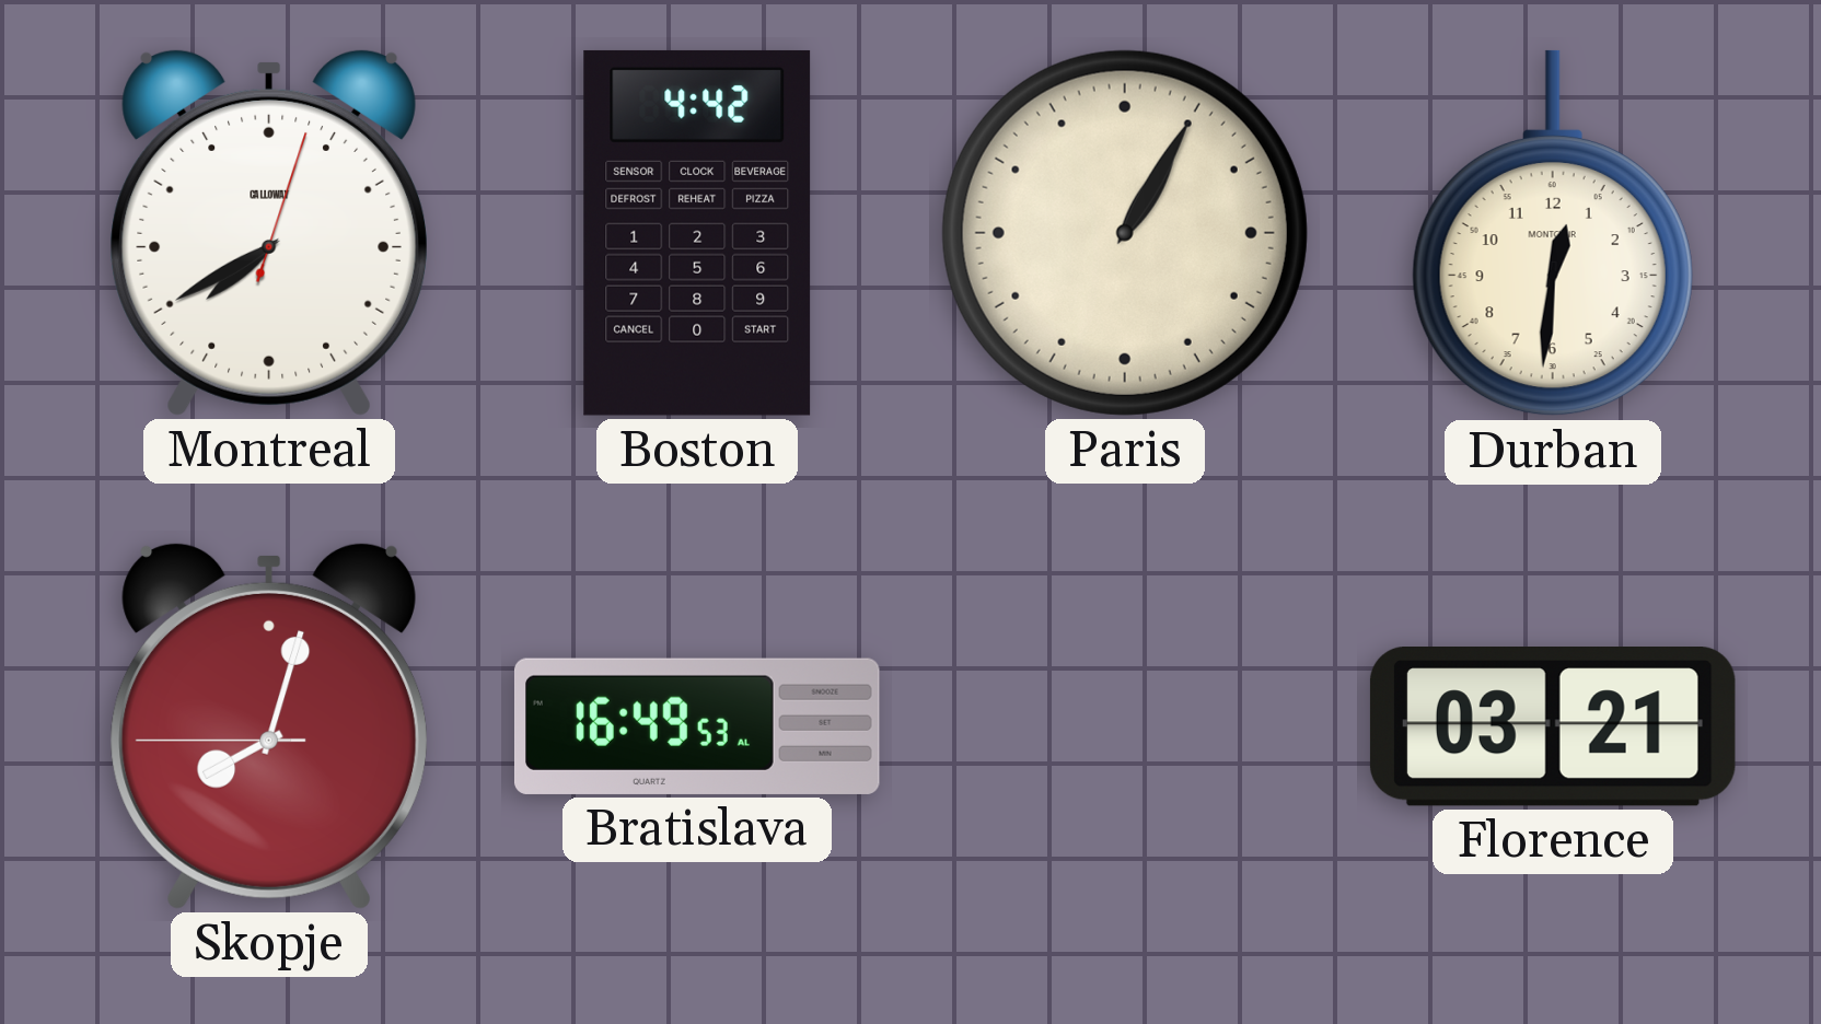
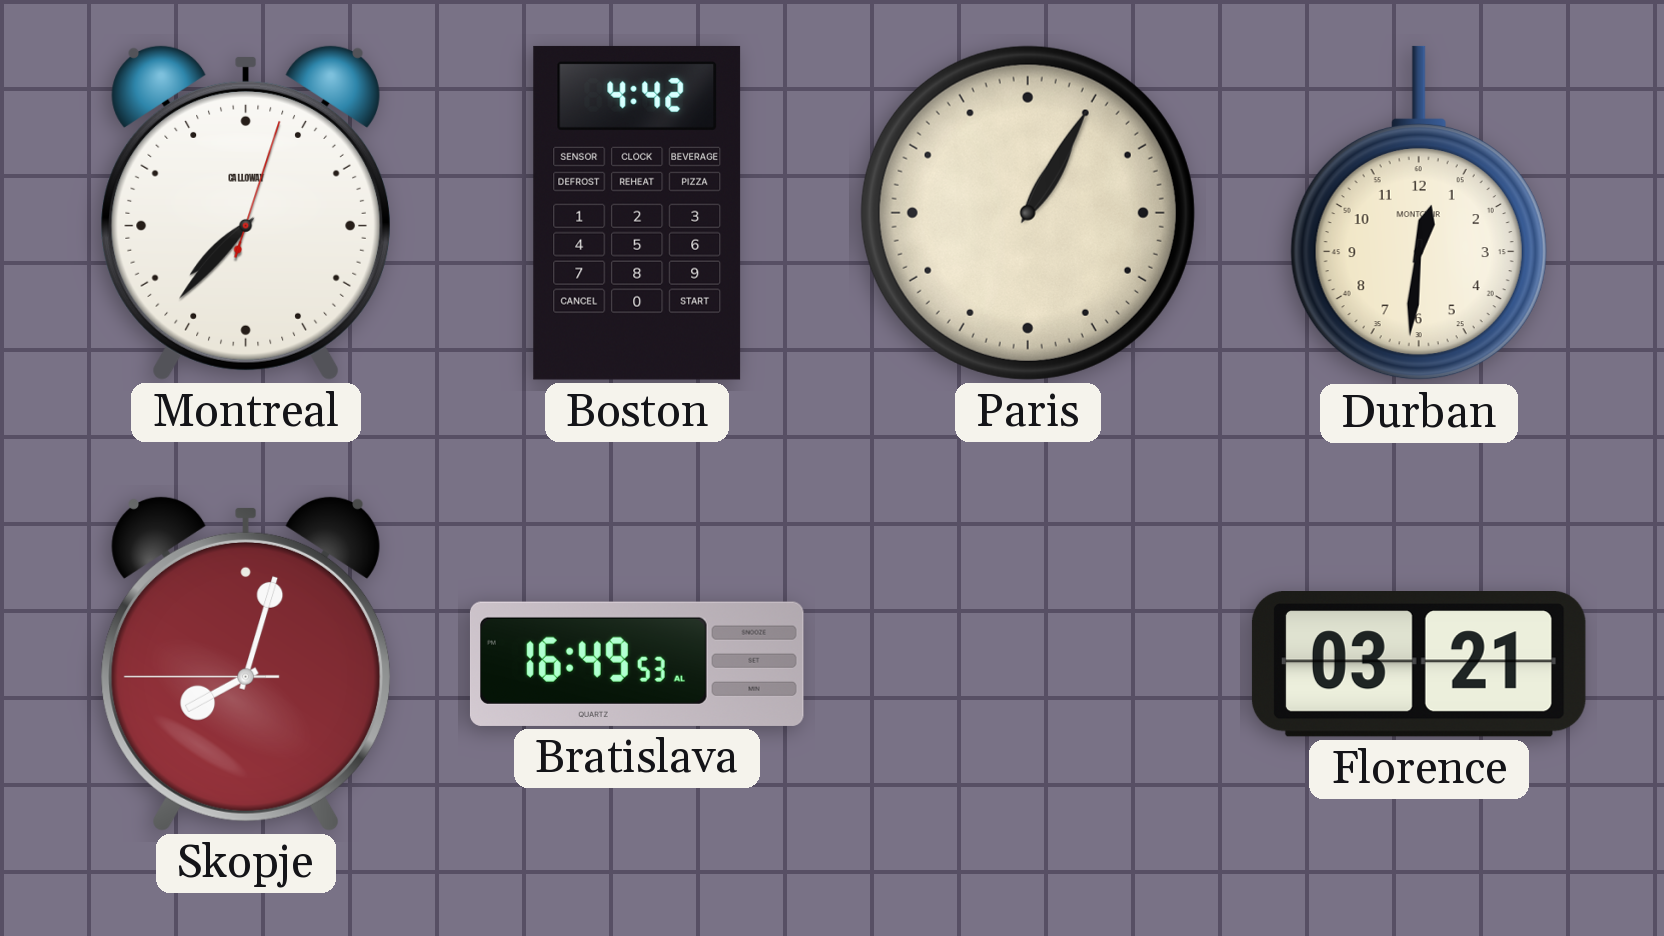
Montreal: 7:40 -> 7:37 (246, 212)
